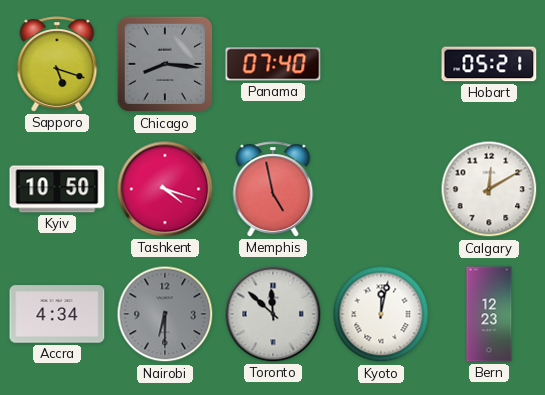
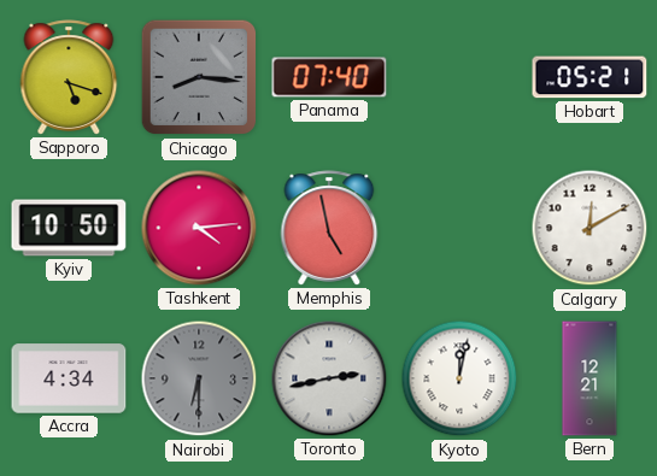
Tashkent: 4:18 -> 4:14 (199, 228)
Toronto: 11:52 -> 2:43 (329, 378)
Bern: 12:23 -> 12:21 (589, 378)
